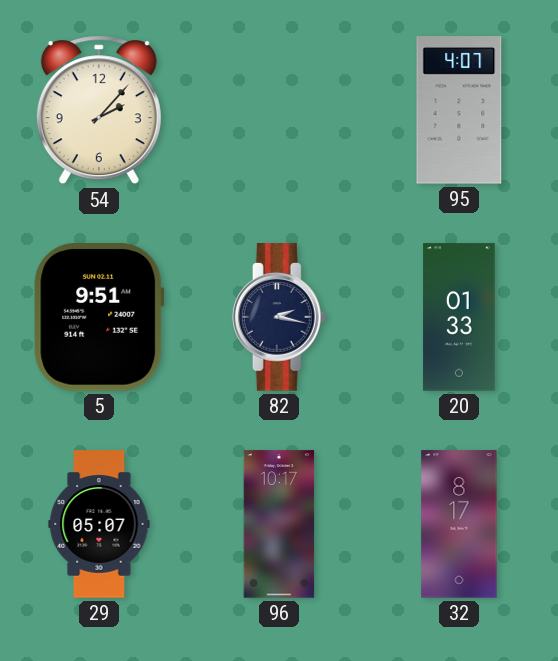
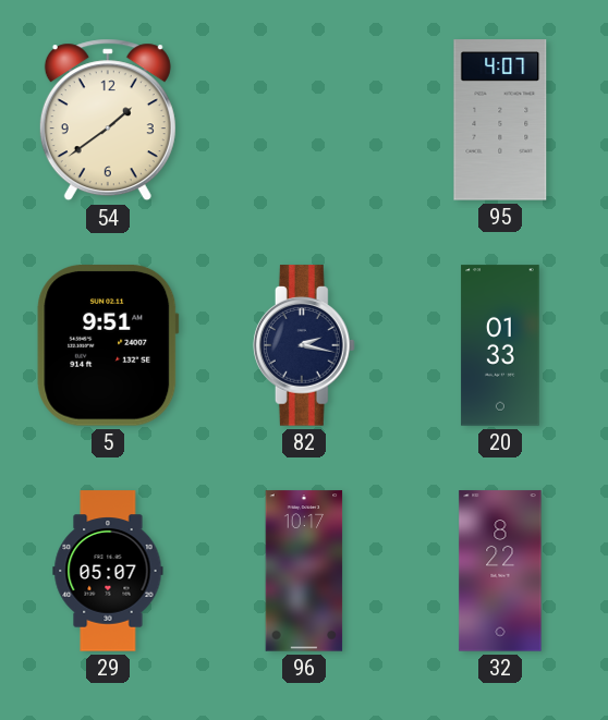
54: 2:07 -> 1:39 (108, 120)
32: 8:17 -> 8:22 (500, 571)
